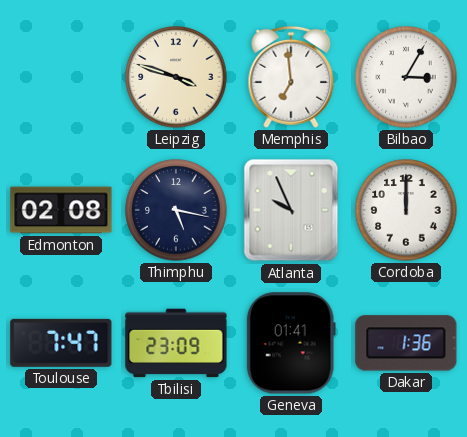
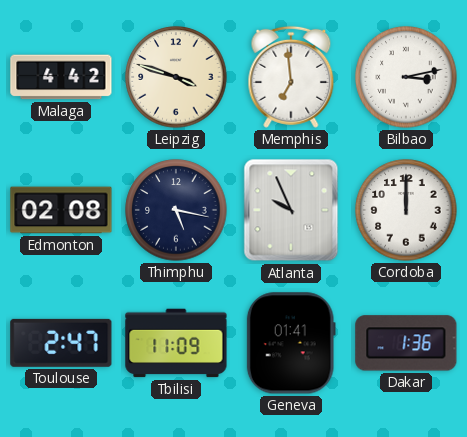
Malaga: none -> 4:42 (61, 77)
Bilbao: 3:05 -> 3:13 (406, 77)
Toulouse: 7:47 -> 2:47 (61, 343)
Tbilisi: 23:09 -> 11:09 (176, 343)
